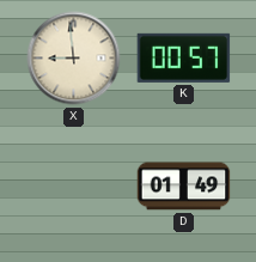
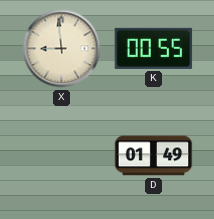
K: 00:57 -> 00:55 (154, 48)
